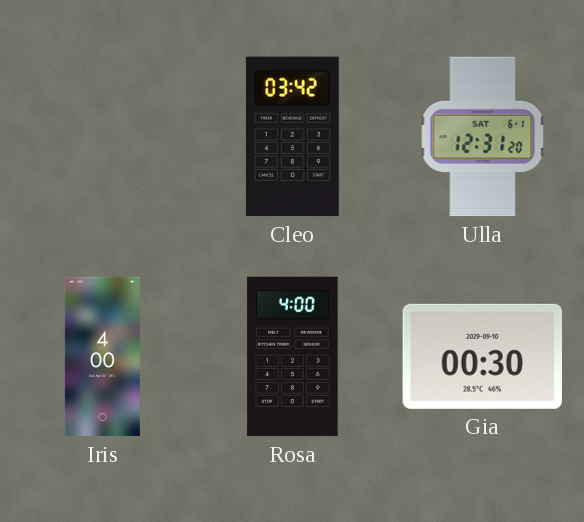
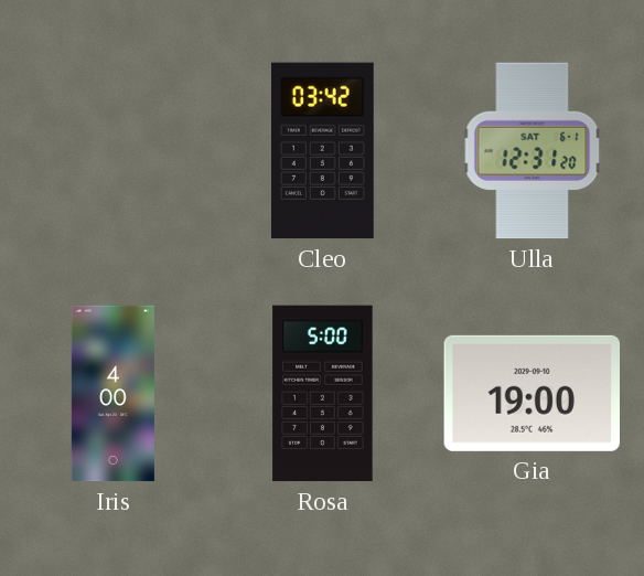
Rosa: 4:00 -> 5:00 (323, 394)
Gia: 00:30 -> 19:00 (532, 393)
